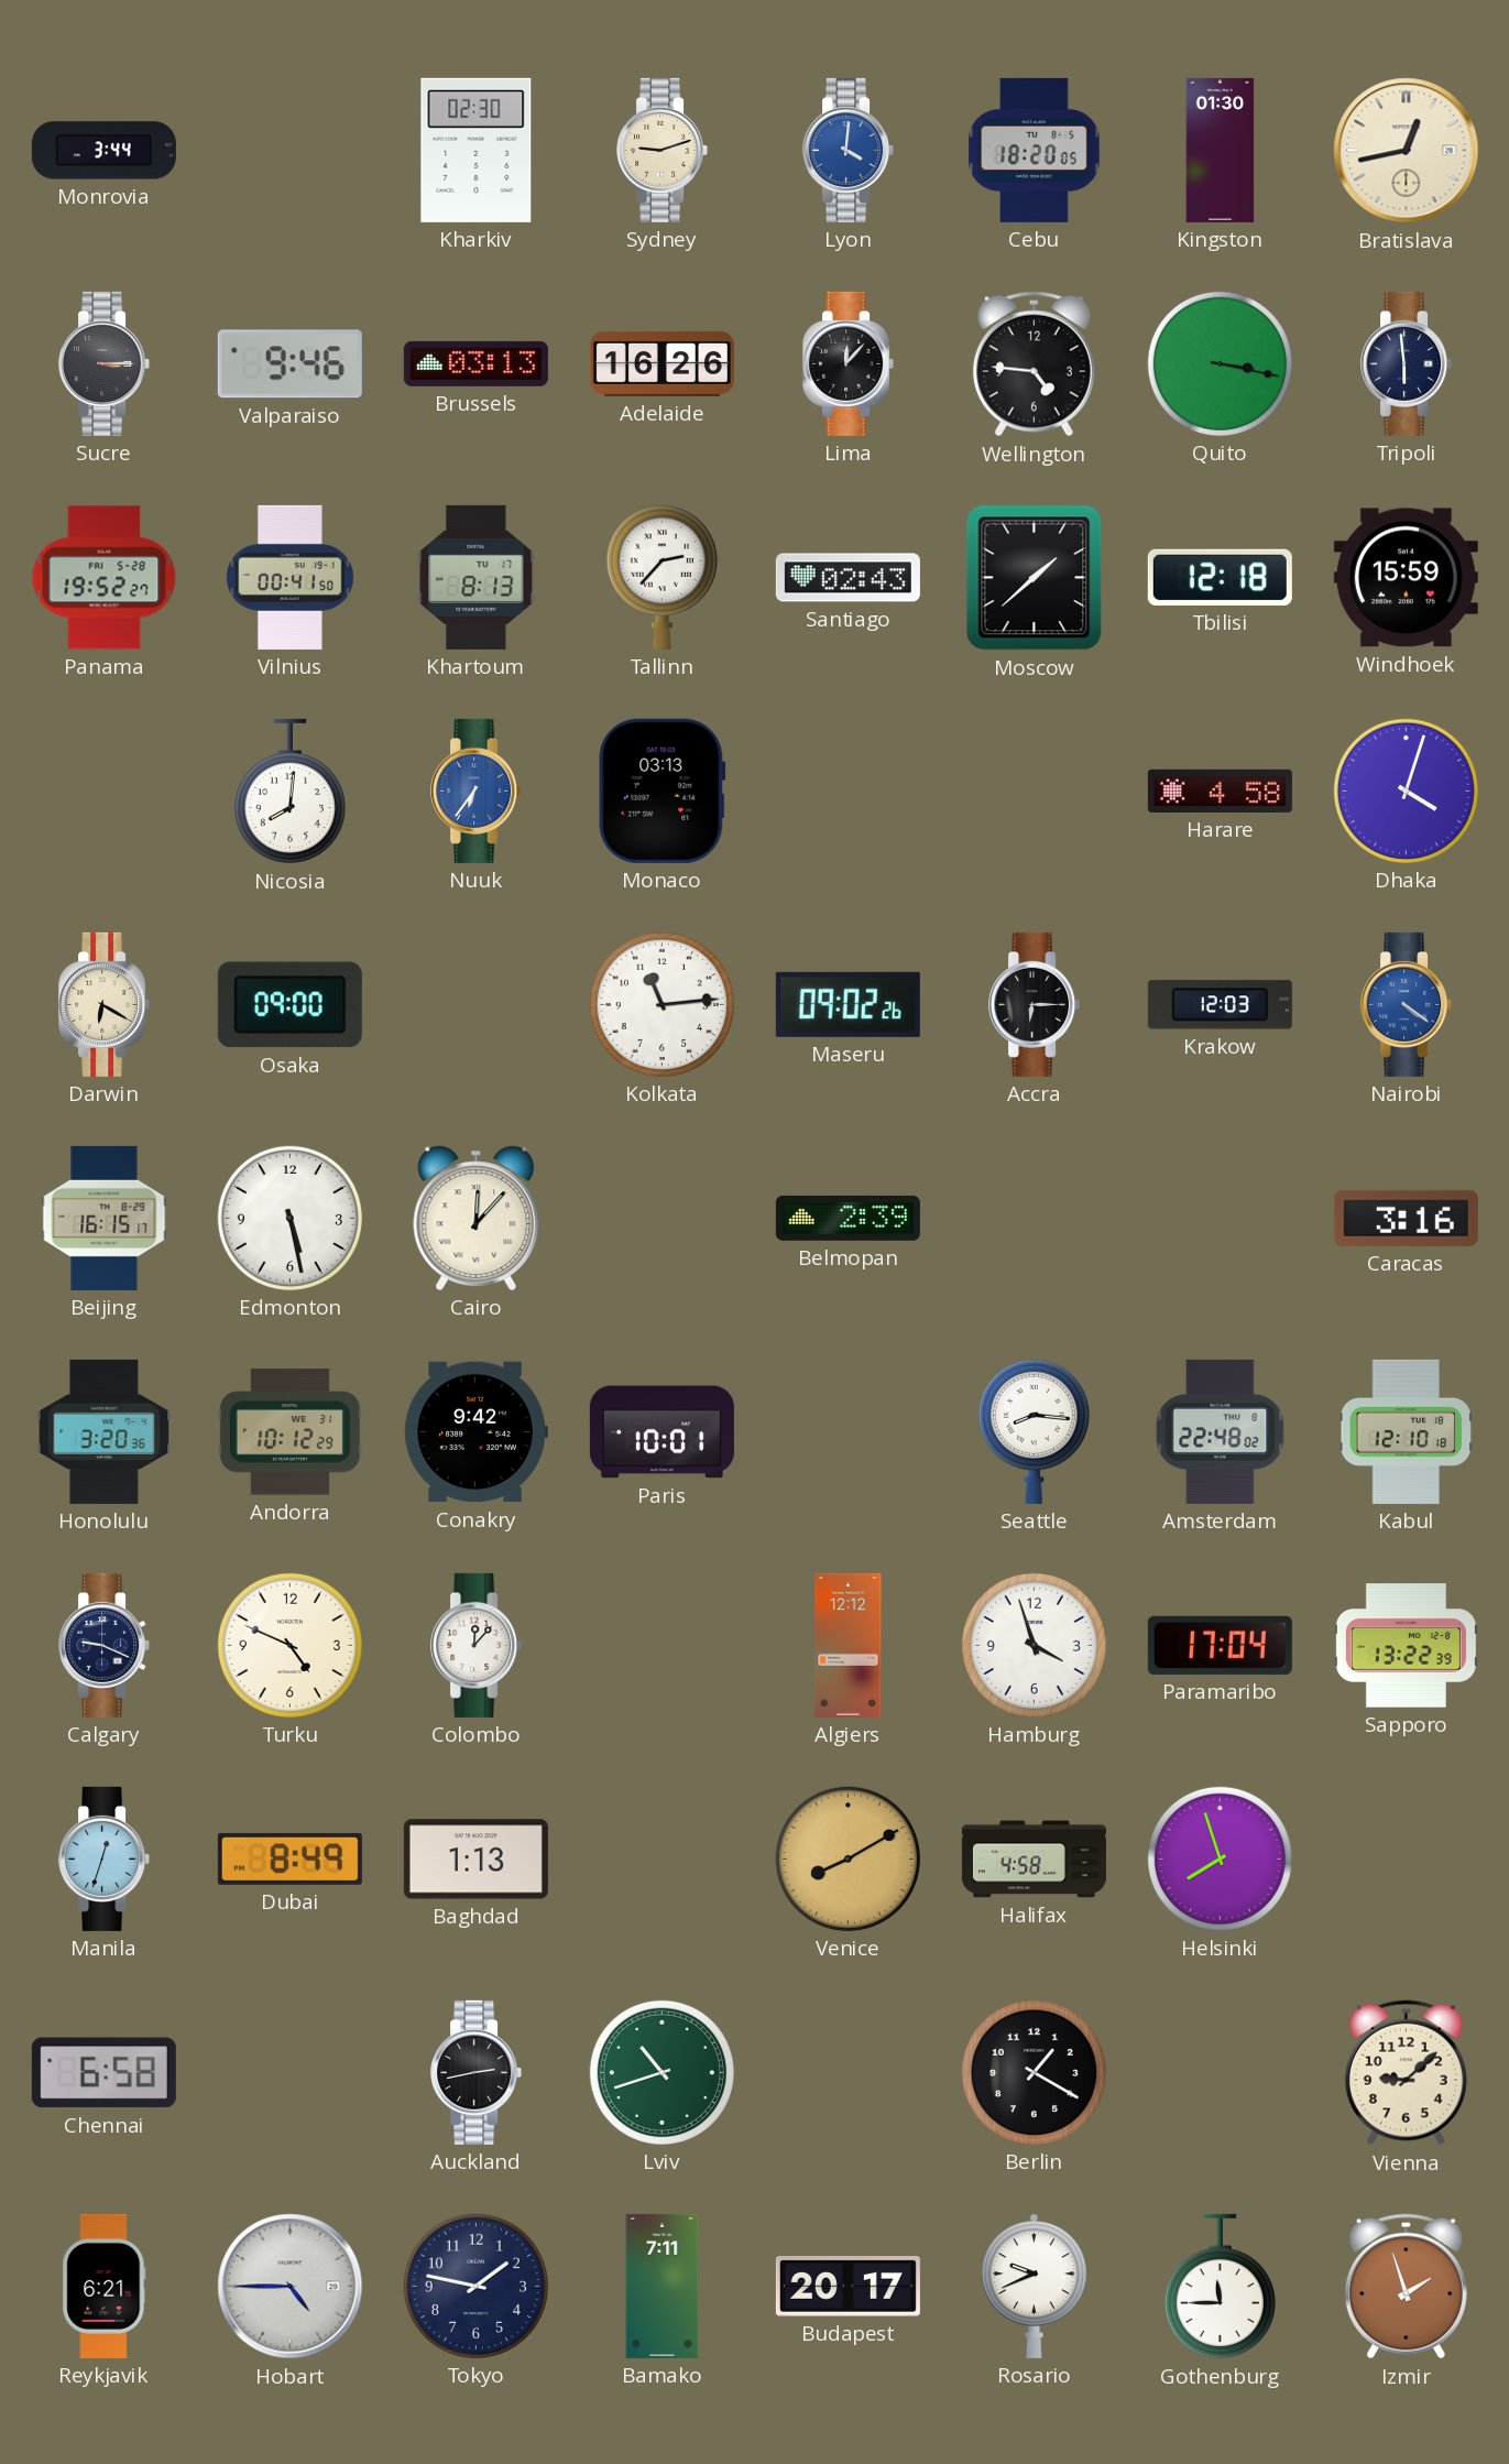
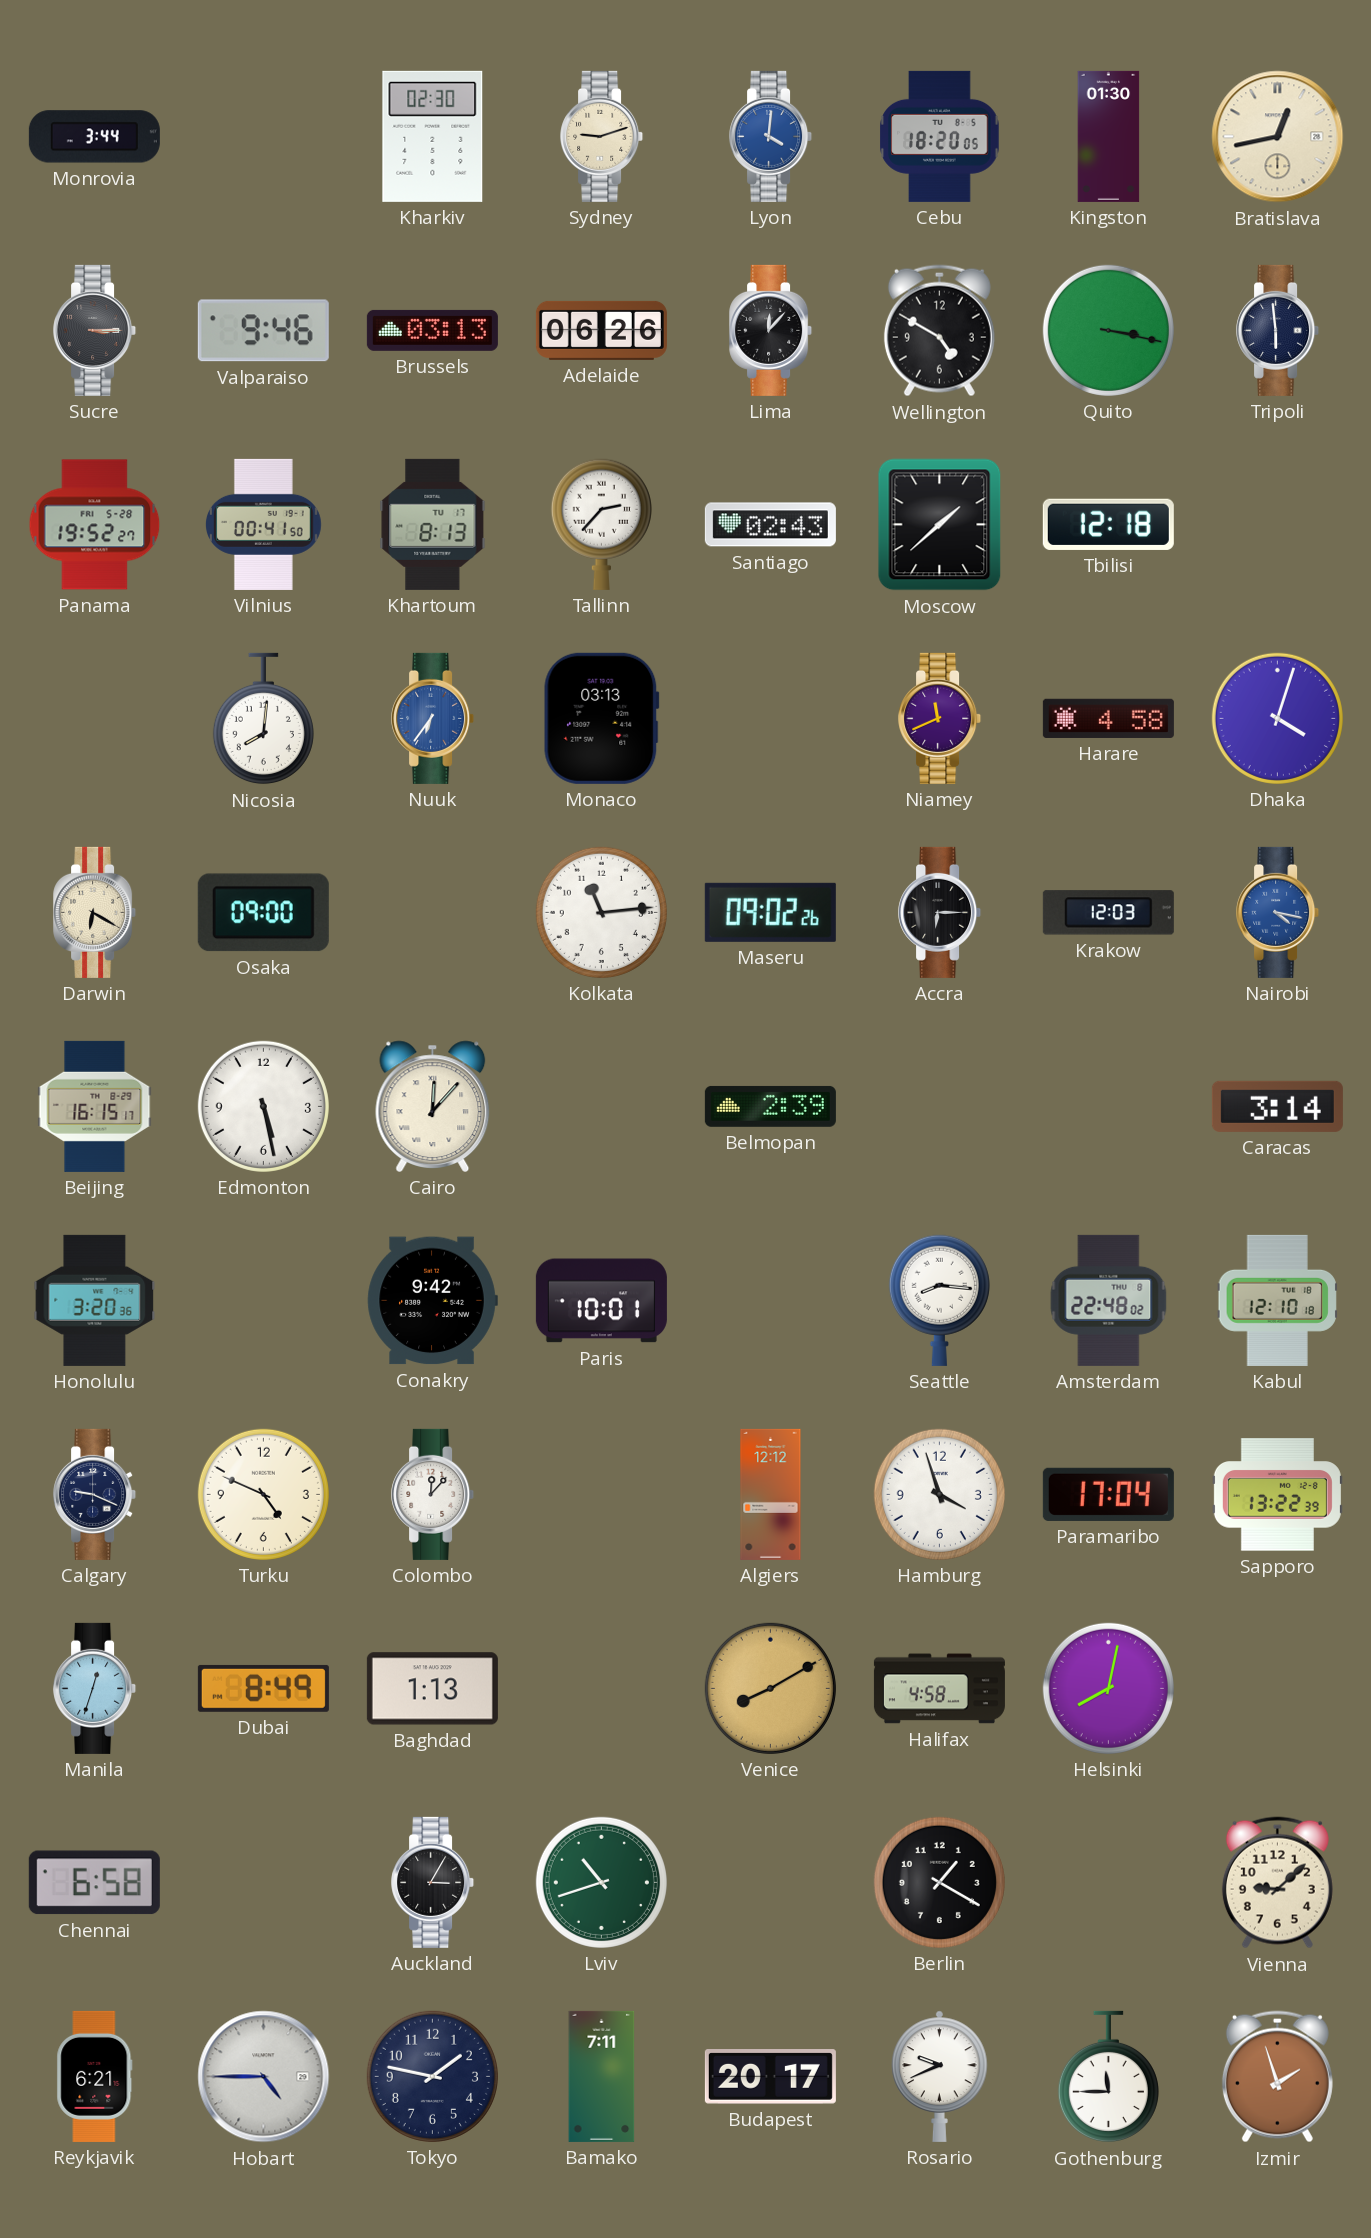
Adelaide: 16:26 -> 06:26 (601, 330)
Wellington: 4:46 -> 4:50 (939, 331)
Windhoek: 15:59 -> none (1406, 578)
Niamey: none -> 11:41 (940, 718)
Nairobi: 4:21 -> 4:17 (1278, 912)
Caracas: 3:16 -> 3:14 (1277, 1106)
Andorra: 10:12 -> none (289, 1432)
Helsinki: 7:57 -> 8:02 (1108, 1688)
Auckland: 2:43 -> 3:05 (433, 1882)
